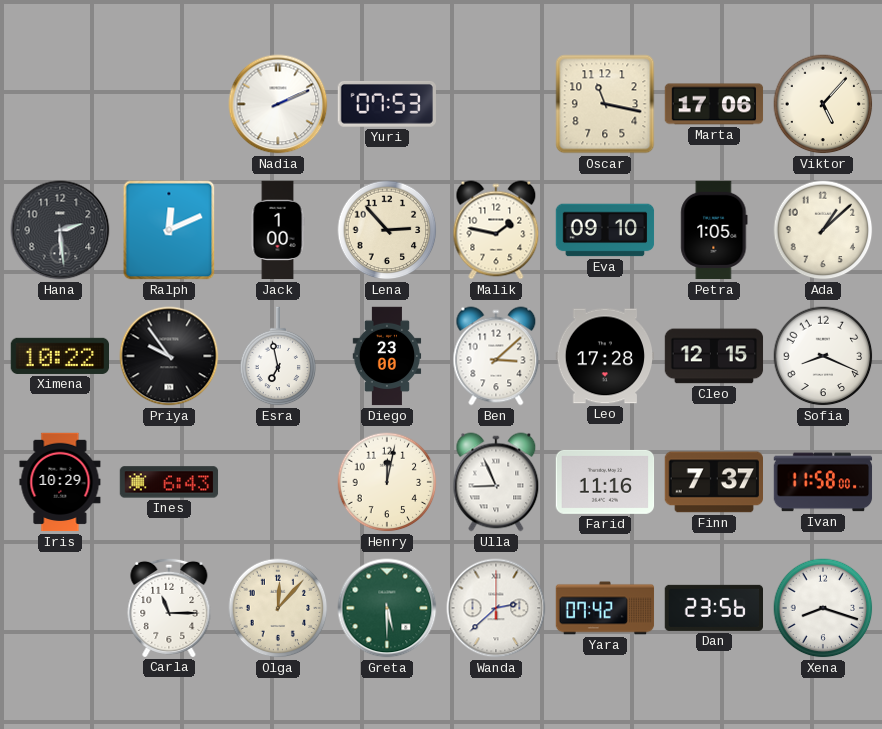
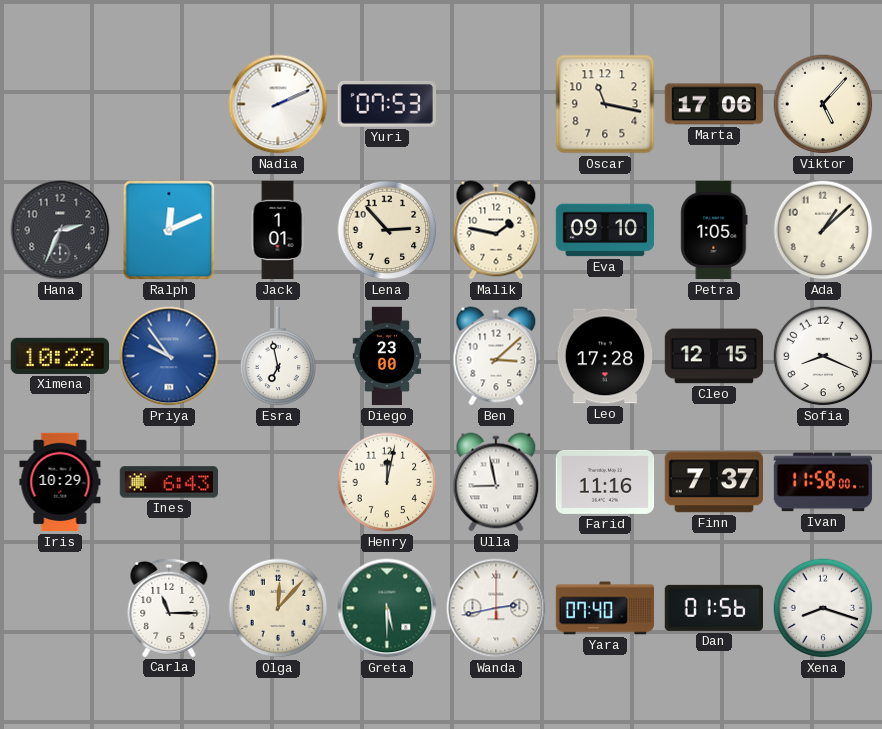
Hana: 2:29 -> 2:34 (60, 230)
Jack: 1:00 -> 1:01 (278, 230)
Priya dial: black -> blue (169, 356)
Ulla: 8:56 -> 8:58 (496, 482)
Wanda: 2:38 -> 2:43 (496, 608)
Yara: 07:42 -> 07:40 (605, 608)
Dan: 23:56 -> 01:56 (713, 608)
